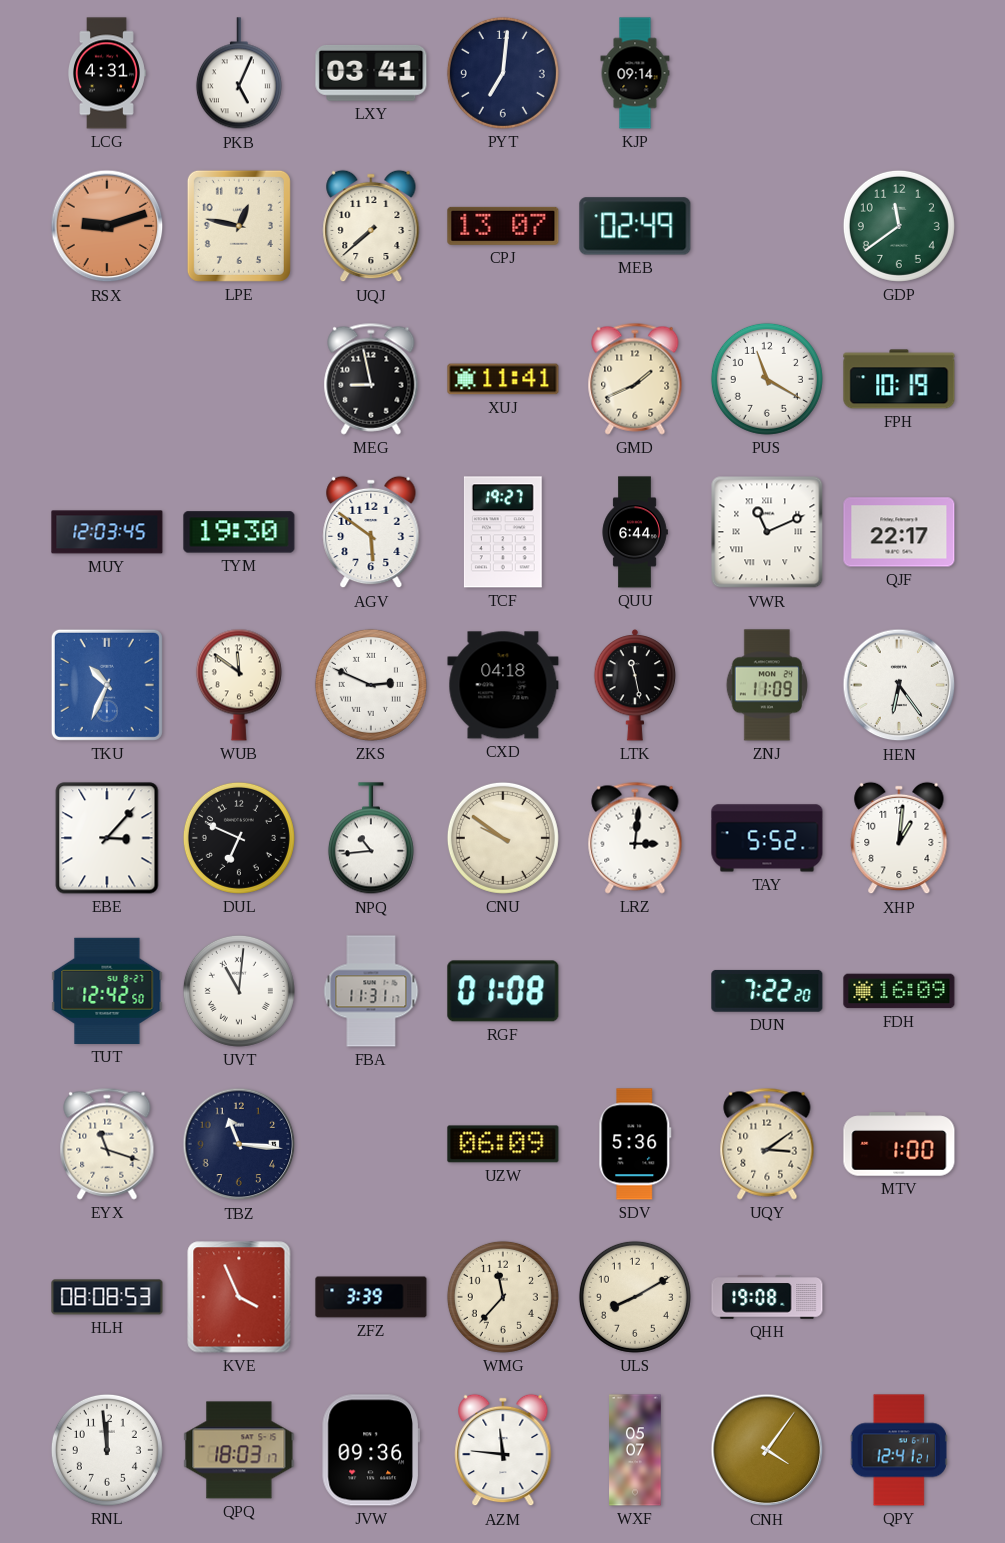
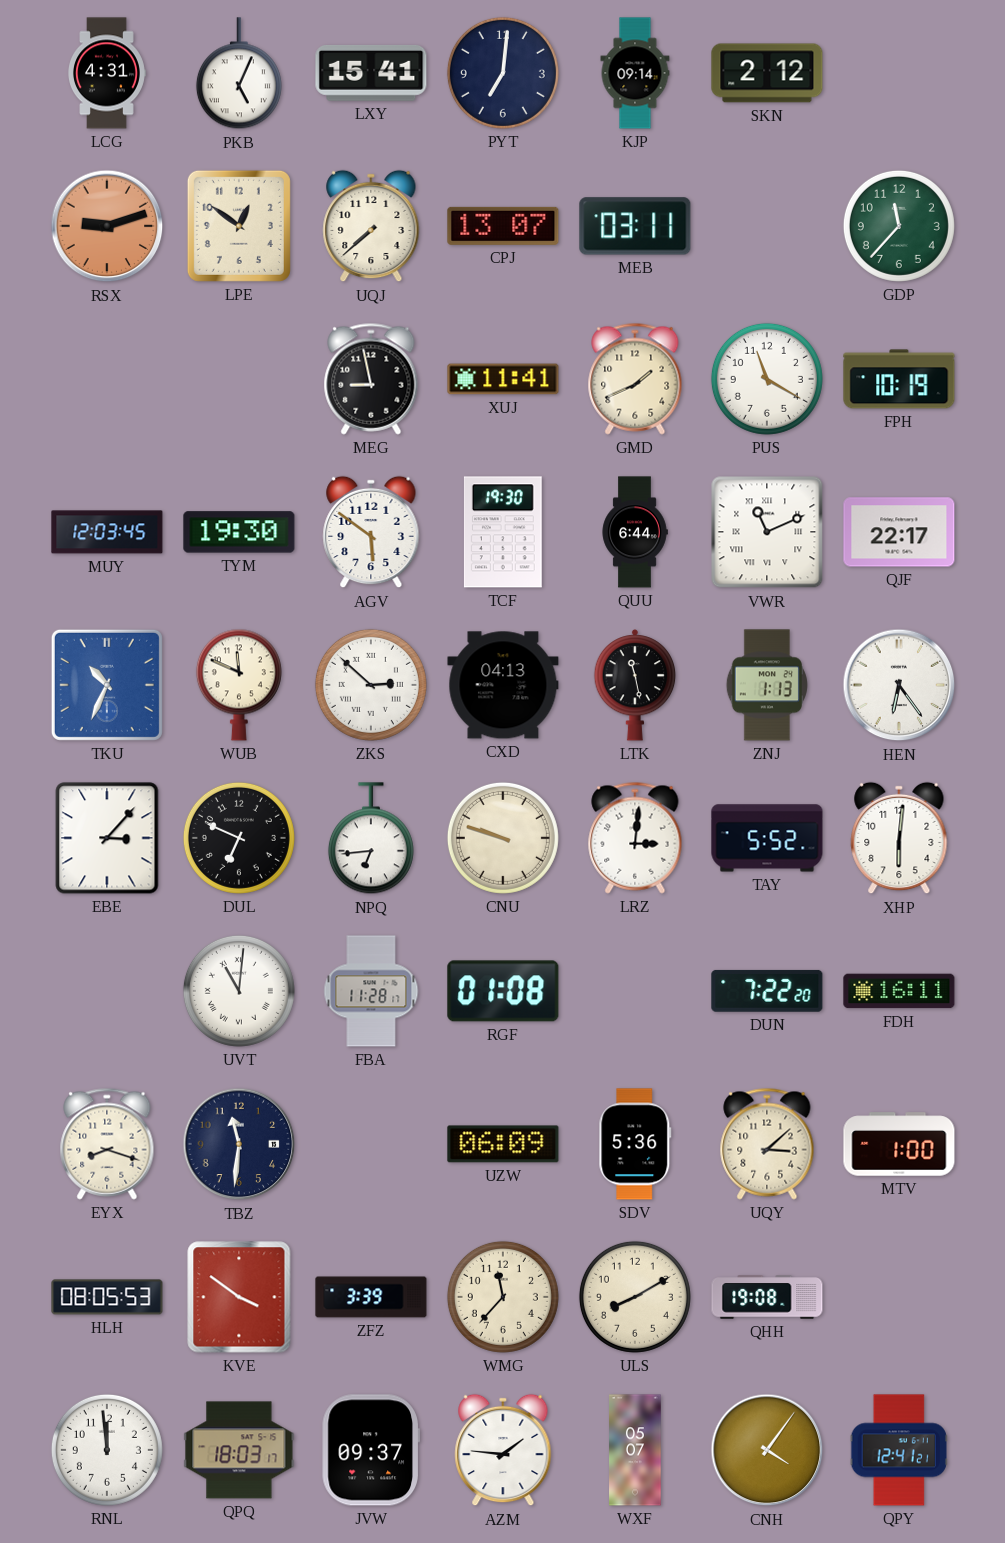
LXY: 03:41 -> 15:41 (371, 73)
SKN: none -> 2:12 (767, 73)
LPE: 12:47 -> 12:51 (239, 226)
MEB: 02:49 -> 03:11 (635, 226)
GDP: 11:39 -> 11:37 (899, 226)
TCF: 19:27 -> 19:30 (503, 532)
WUB: 11:51 -> 11:49 (239, 685)
ZKS: 2:49 -> 2:52 (371, 685)
CXD: 04:18 -> 04:13 (503, 685)
ZNJ: 11:09 -> 1:13 (767, 685)
NPQ: 10:44 -> 6:44 (371, 839)
CNU: 9:51 -> 9:48 (503, 838)
XHP: 1:01 -> 6:01 (899, 838)
TUT: 12:42 -> none (107, 991)
FBA: 11:31 -> 11:28 (371, 991)
FDH: 16:09 -> 16:11 (899, 991)
EYX: 11:18 -> 8:18 (107, 1144)
TBZ: 11:16 -> 11:31 (239, 1144)
UQY: 3:09 -> 3:08 (767, 1144)
HLH: 08:08 -> 08:05 (107, 1297)
KVE: 3:56 -> 3:51 (239, 1297)
JVW: 09:36 -> 09:37 (371, 1450)
AZM: 11:46 -> 1:46 (503, 1450)
